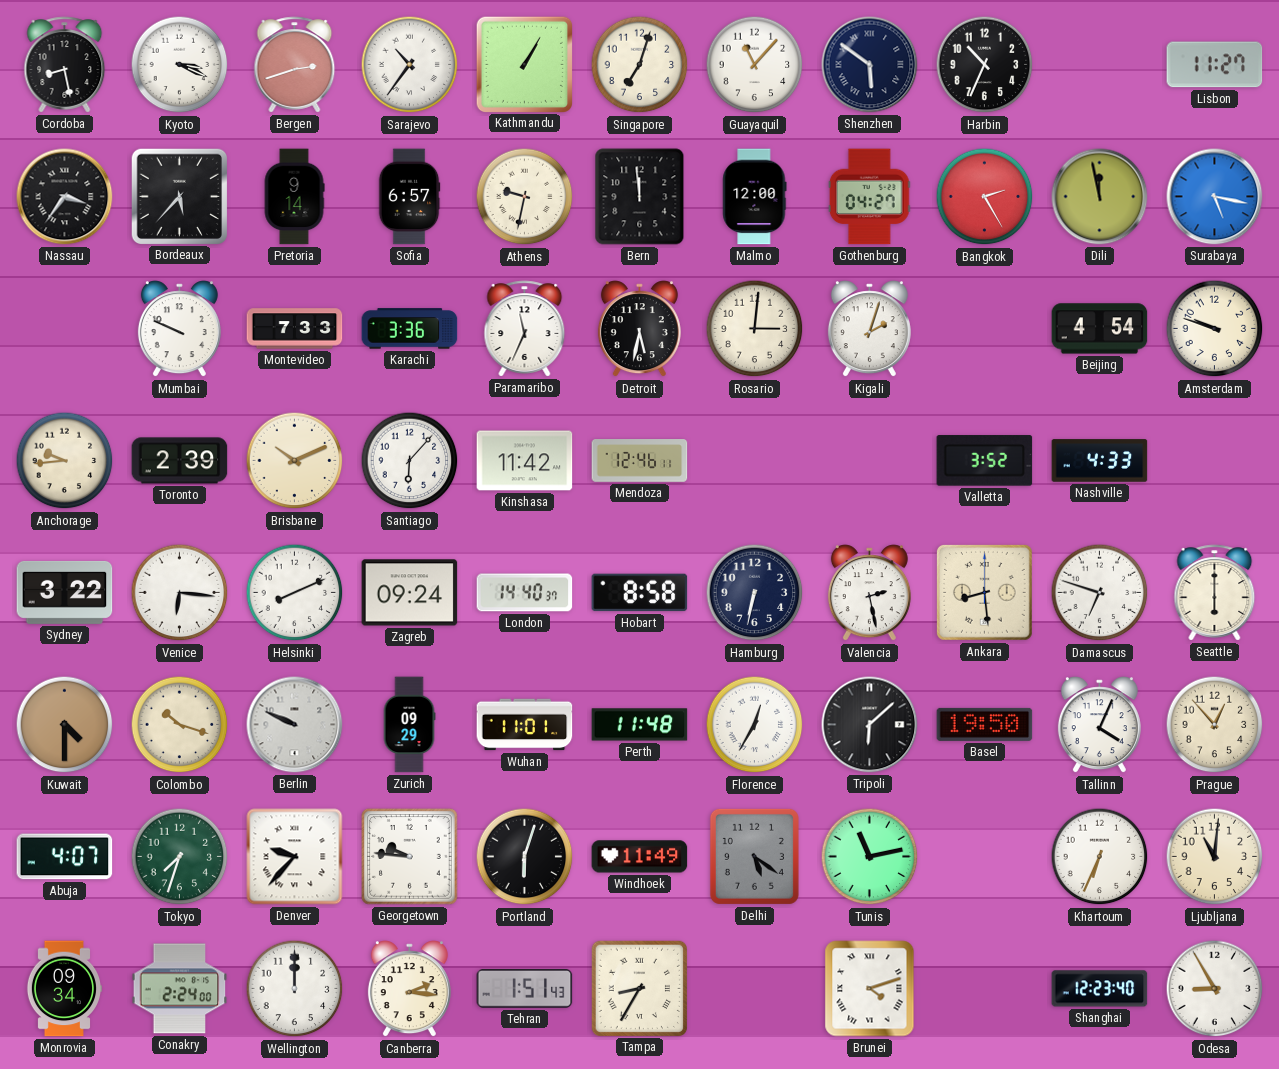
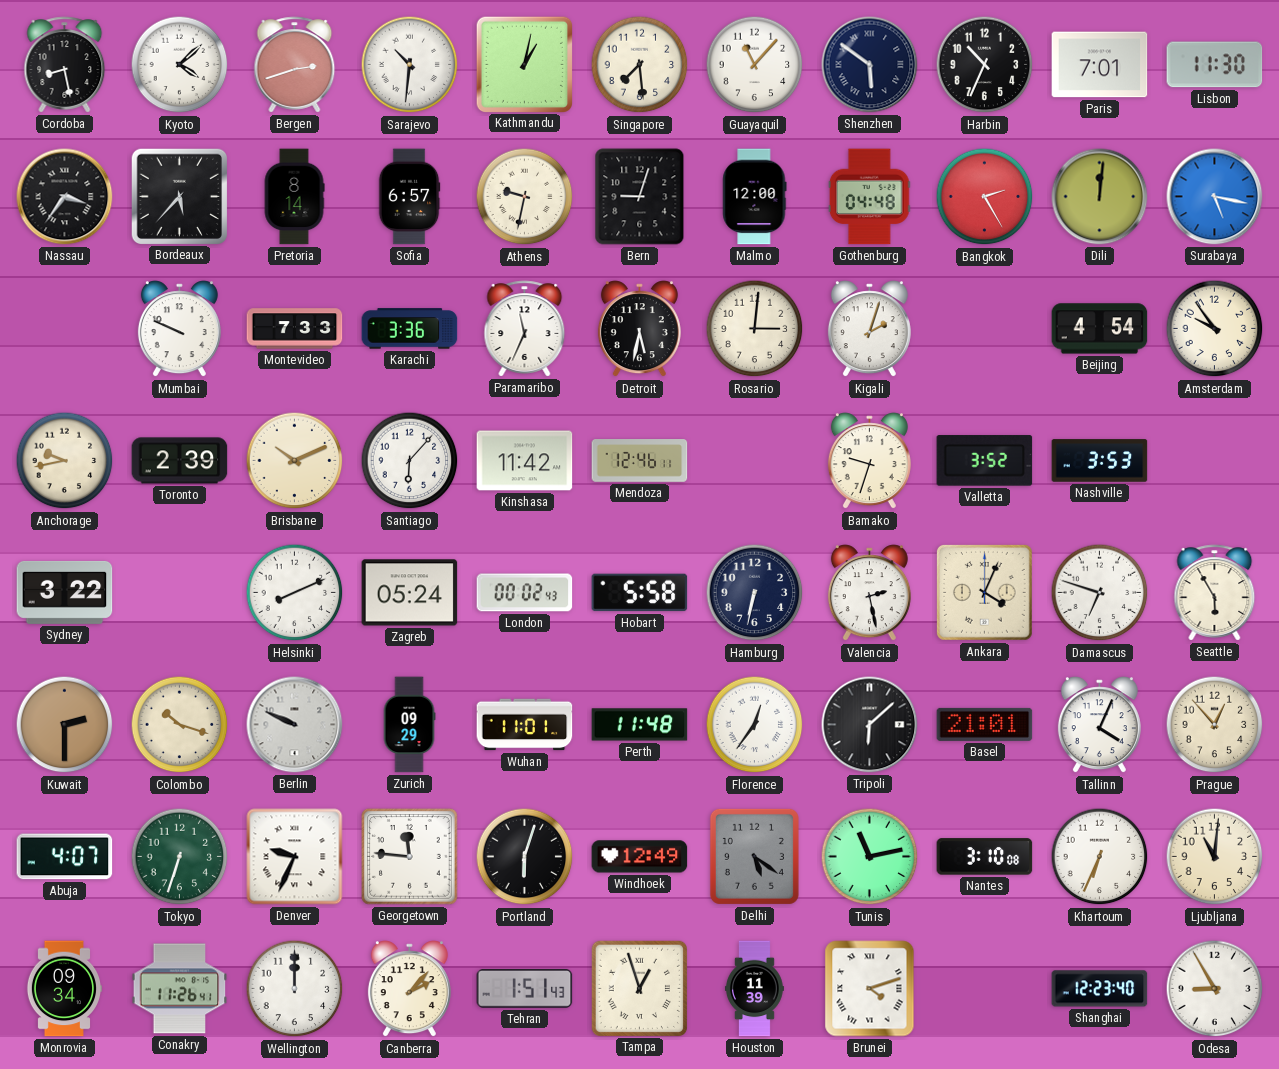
Kyoto: 3:19 -> 4:08 (180, 65)
Sarajevo: 10:36 -> 10:31 (410, 65)
Kathmandu: 1:05 -> 1:02 (524, 64)
Singapore: 7:03 -> 7:29 (640, 65)
Paris: none -> 7:01 (1100, 65)
Lisbon: 11:27 -> 11:30 (1215, 65)
Pretoria: 9:14 -> 8:14 (294, 197)
Bern: 11:59 -> 9:03 (640, 197)
Gothenburg: 04:27 -> 04:48 (869, 197)
Dili: 11:58 -> 12:01 (1100, 197)
Amsterdam: 9:48 -> 9:54 (1215, 329)
Anchorage: 9:44 -> 9:43 (65, 461)
Bamako: none -> 9:33 (869, 461)
Nashville: 4:33 -> 3:53 (1100, 461)
Venice: 6:16 -> none (180, 593)
Zagreb: 09:24 -> 05:24 (410, 593)
London: 14:40 -> 00:02 (525, 593)
Hobart: 8:58 -> 5:58 (640, 593)
Ankara: 8:29 -> 4:04 (984, 592)
Seattle: 6:00 -> 5:55 (1215, 593)
Kuwait: 4:30 -> 2:30 (65, 725)
Florence: 12:35 -> 12:36 (755, 725)
Basel: 19:50 -> 21:01 (985, 724)
Tokyo: 7:33 -> 6:33 (180, 857)
Denver: 9:37 -> 9:34 (295, 857)
Georgetown: 9:46 -> 11:46 (410, 857)
Windhoek: 11:49 -> 12:49 (640, 857)
Nantes: none -> 3:10 (985, 857)
Conakry: 2:24 -> 11:26 (180, 989)
Canberra: 2:16 -> 2:07 (409, 989)
Tampa: 8:35 -> 12:57 (639, 988)
Houston: none -> 11:39 (754, 989)
